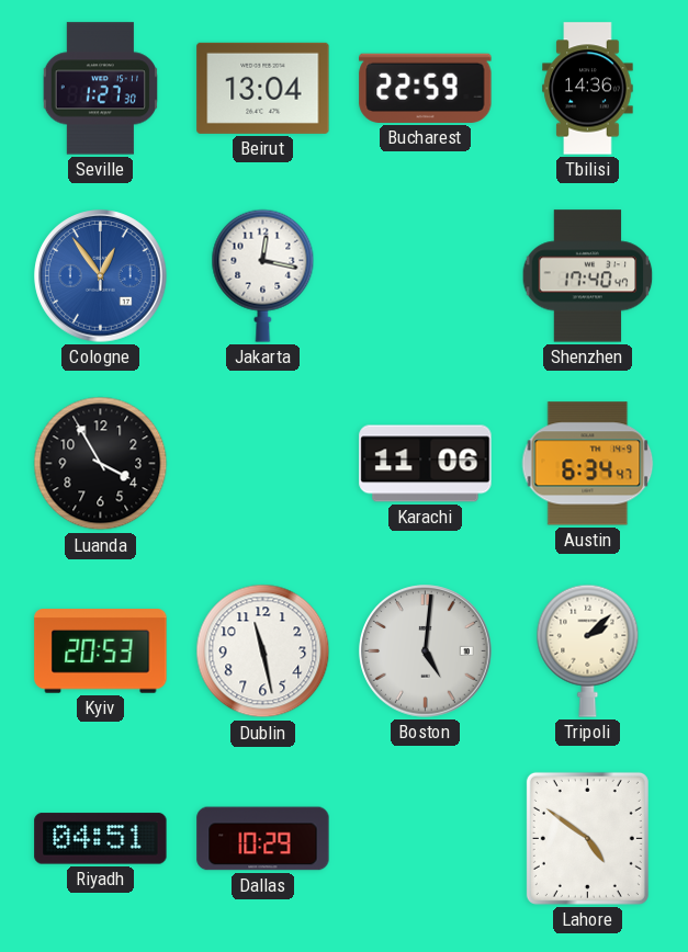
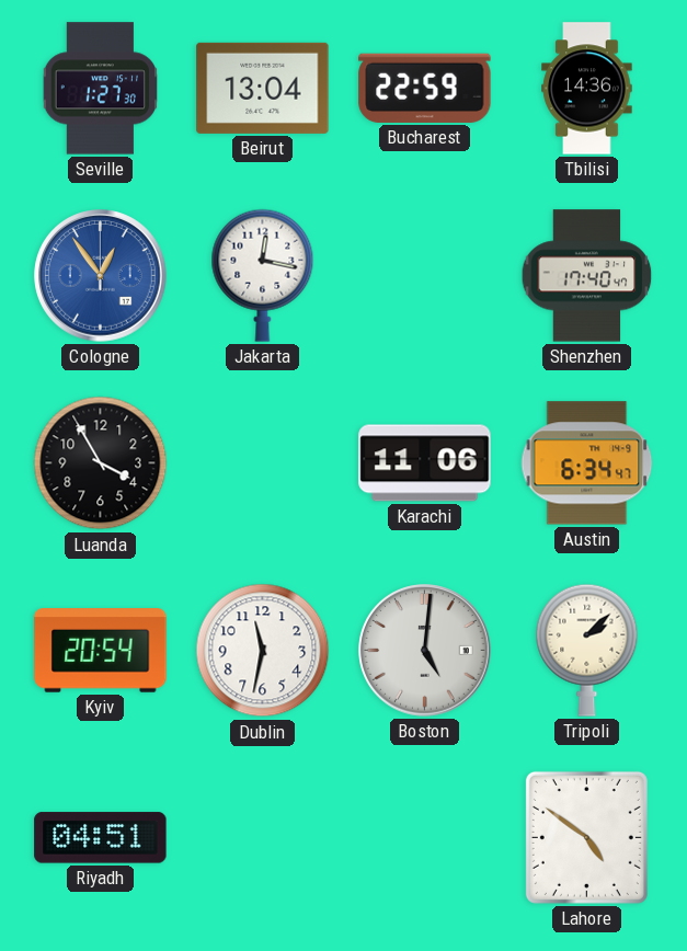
Kyiv: 20:53 -> 20:54 (101, 651)
Dublin: 11:28 -> 11:32 (263, 651)
Dallas: 10:29 -> none (263, 839)
